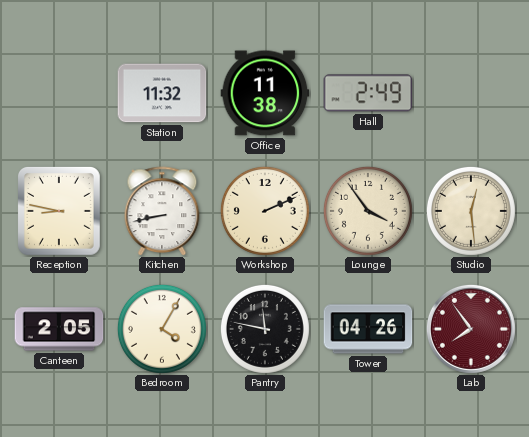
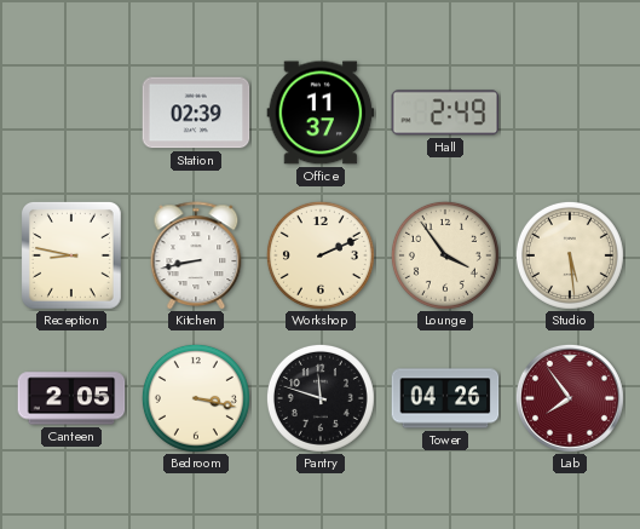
Station: 11:32 -> 02:39 (196, 113)
Office: 11:38 -> 11:37 (321, 113)
Studio: 12:29 -> 5:29 (570, 255)
Bedroom: 4:05 -> 3:17 (196, 398)
Pantry: 11:47 -> 11:48 (321, 398)
